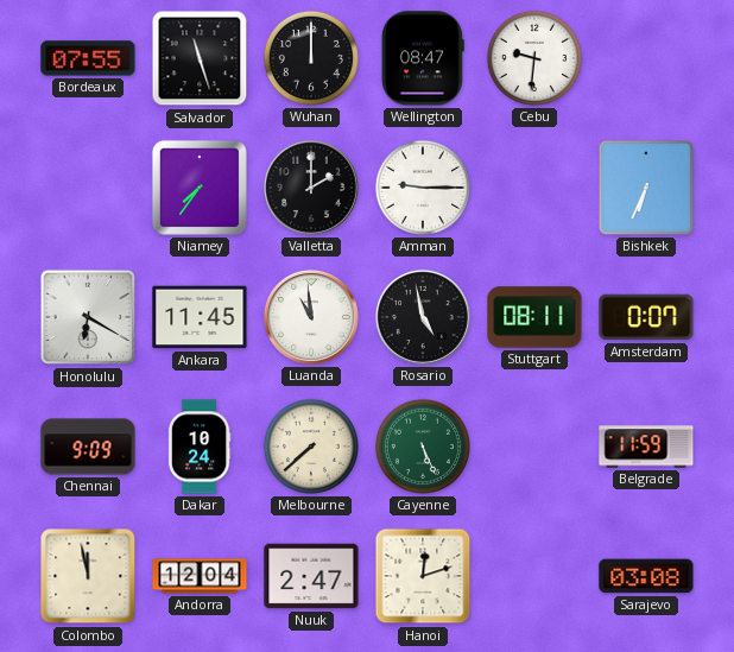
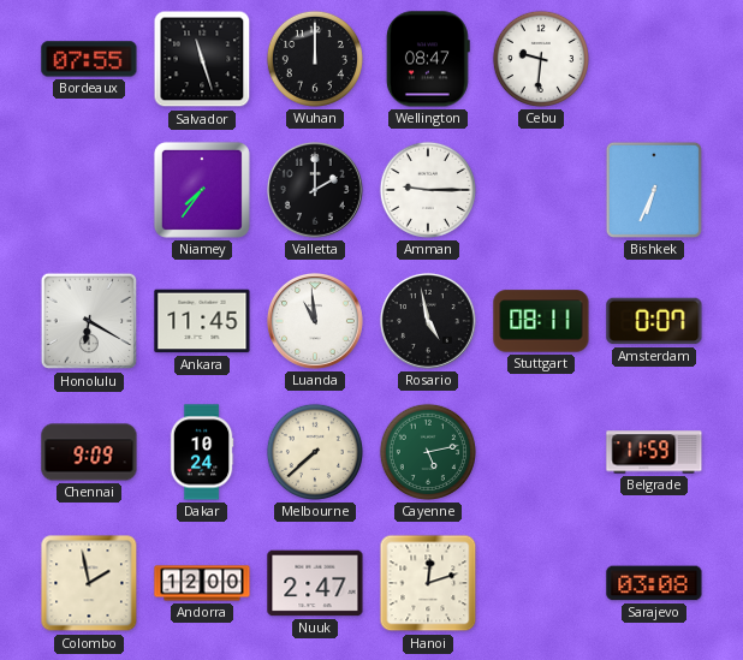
Cayenne: 5:26 -> 5:13 (428, 452)
Colombo: 11:58 -> 1:58 (89, 583)
Andorra: 12:04 -> 12:00 (202, 583)
